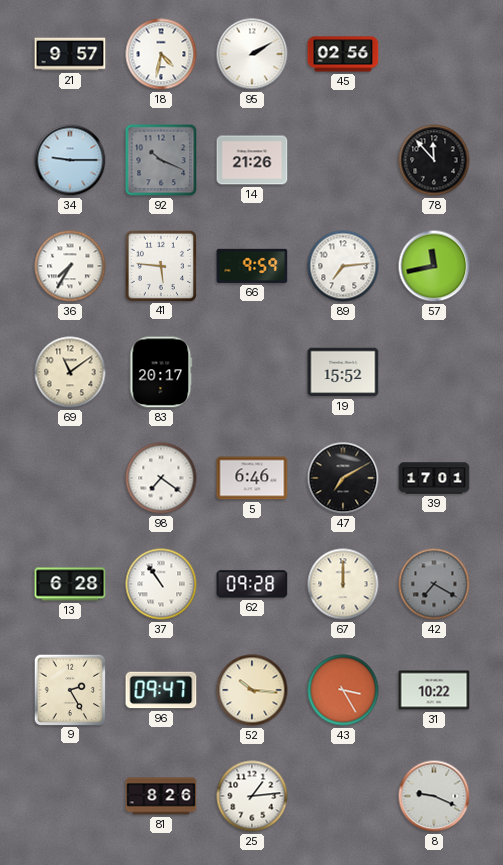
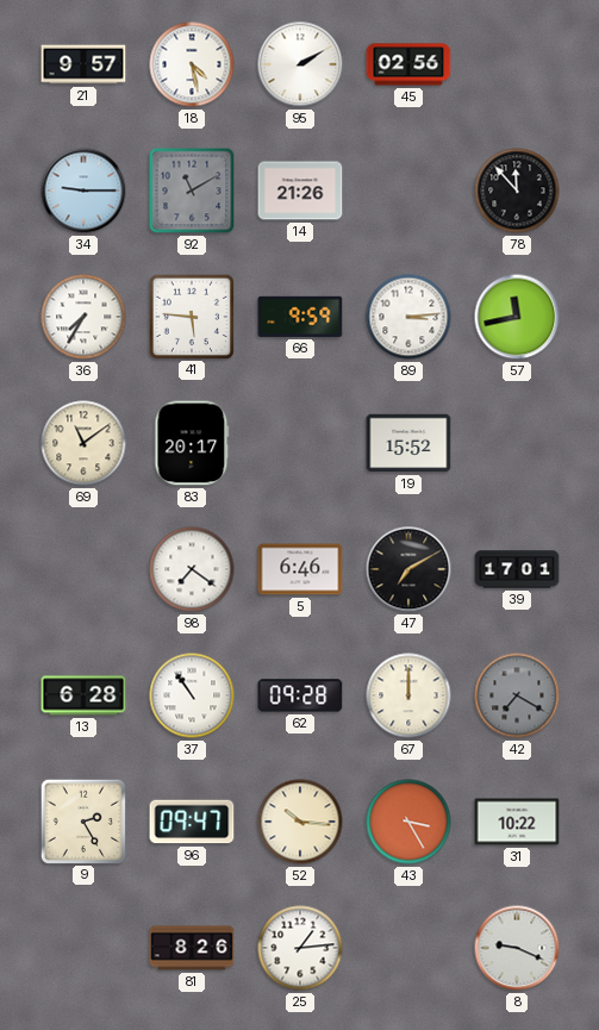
18: 4:32 -> 4:28 (192, 64)
92: 10:19 -> 11:10 (192, 191)
89: 7:14 -> 3:14 (408, 317)
